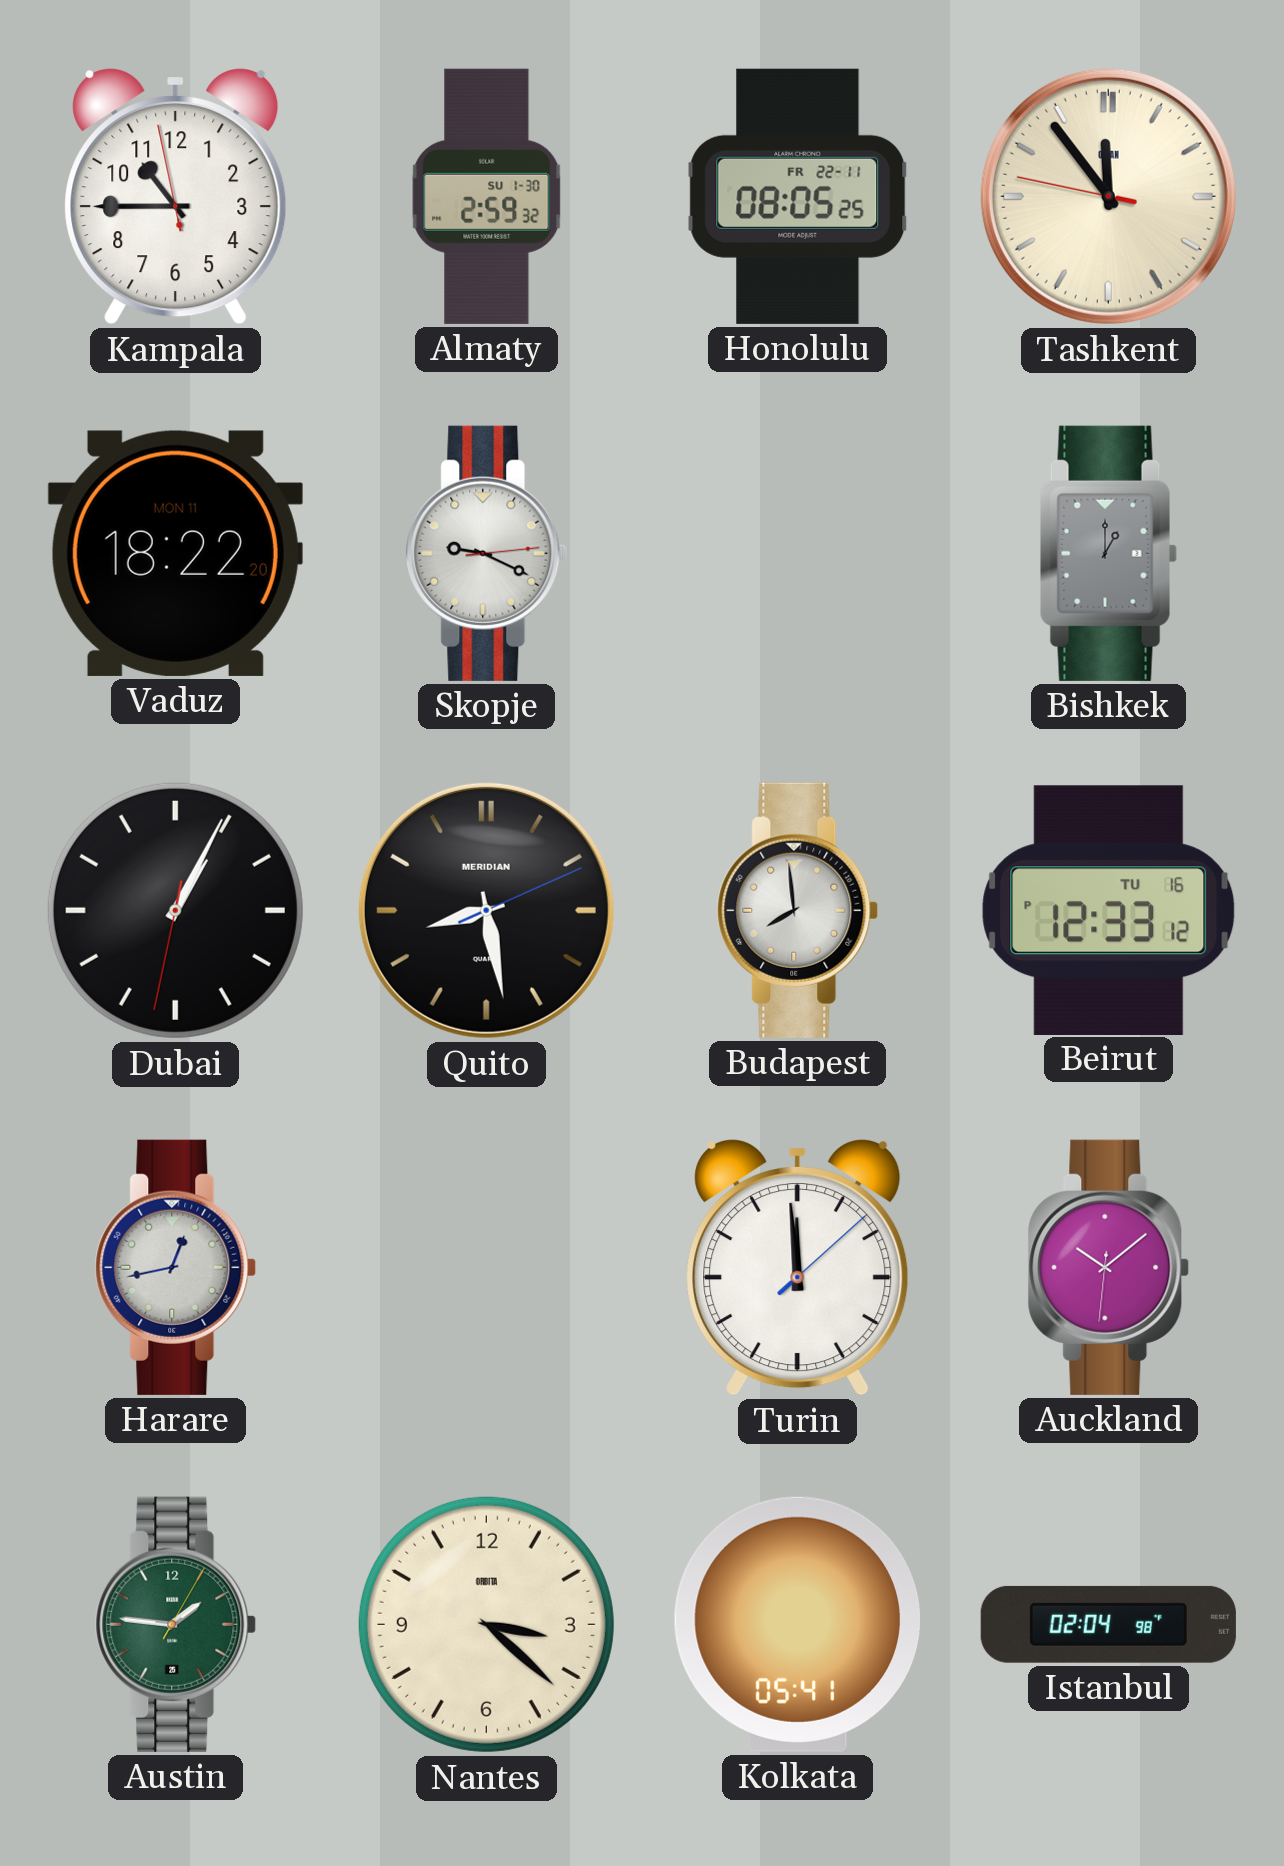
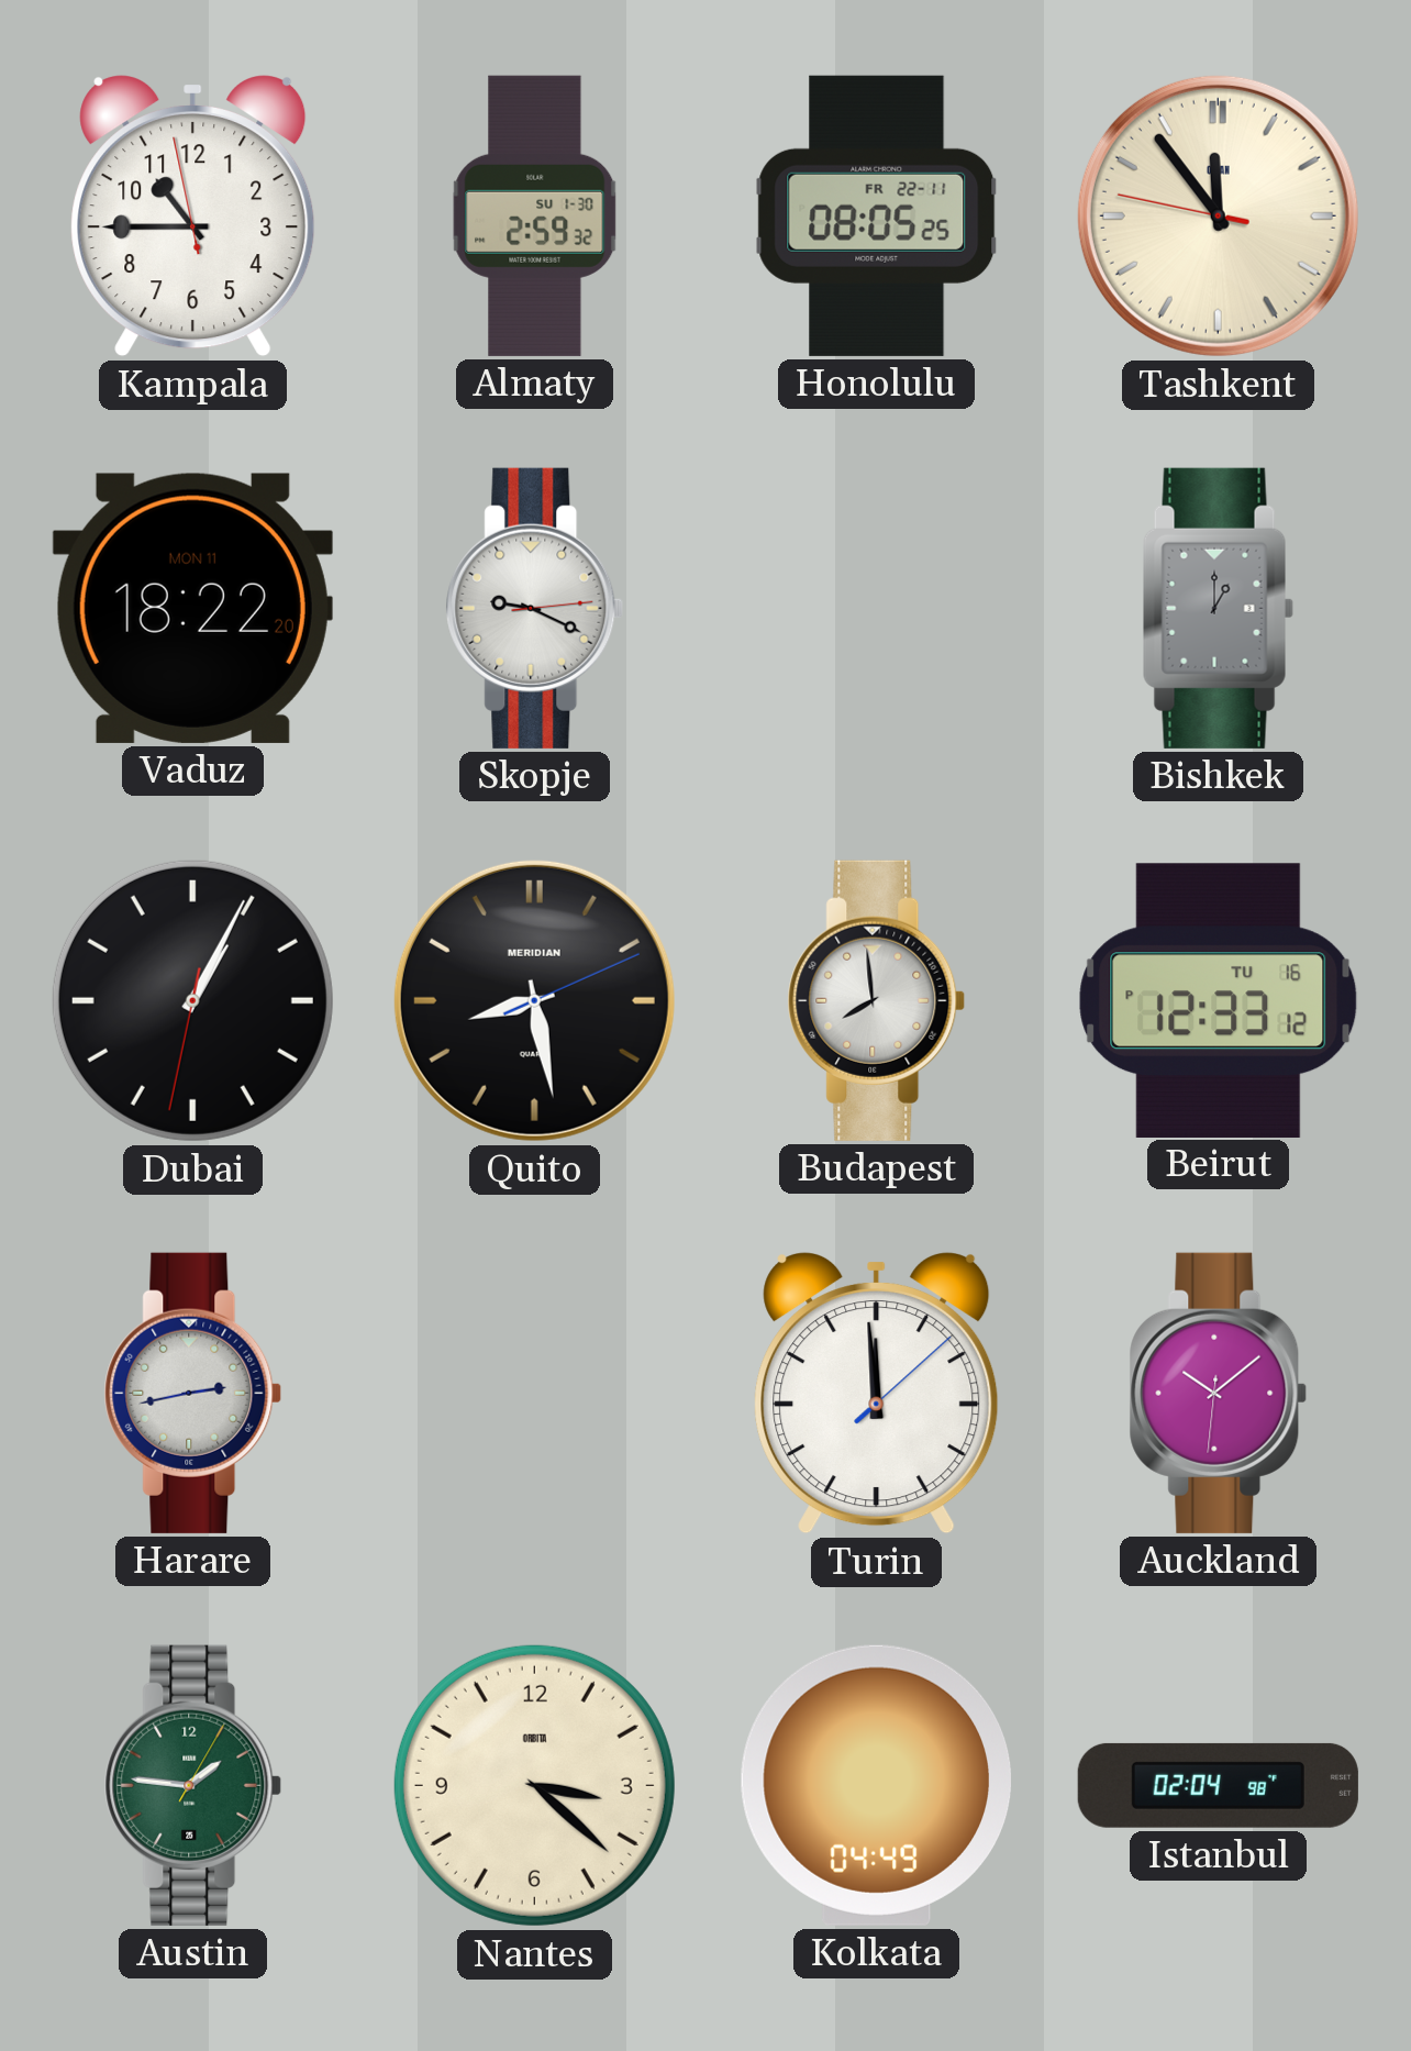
Harare: 12:43 -> 2:43 (193, 1393)
Kolkata: 05:41 -> 04:49 (876, 1785)
